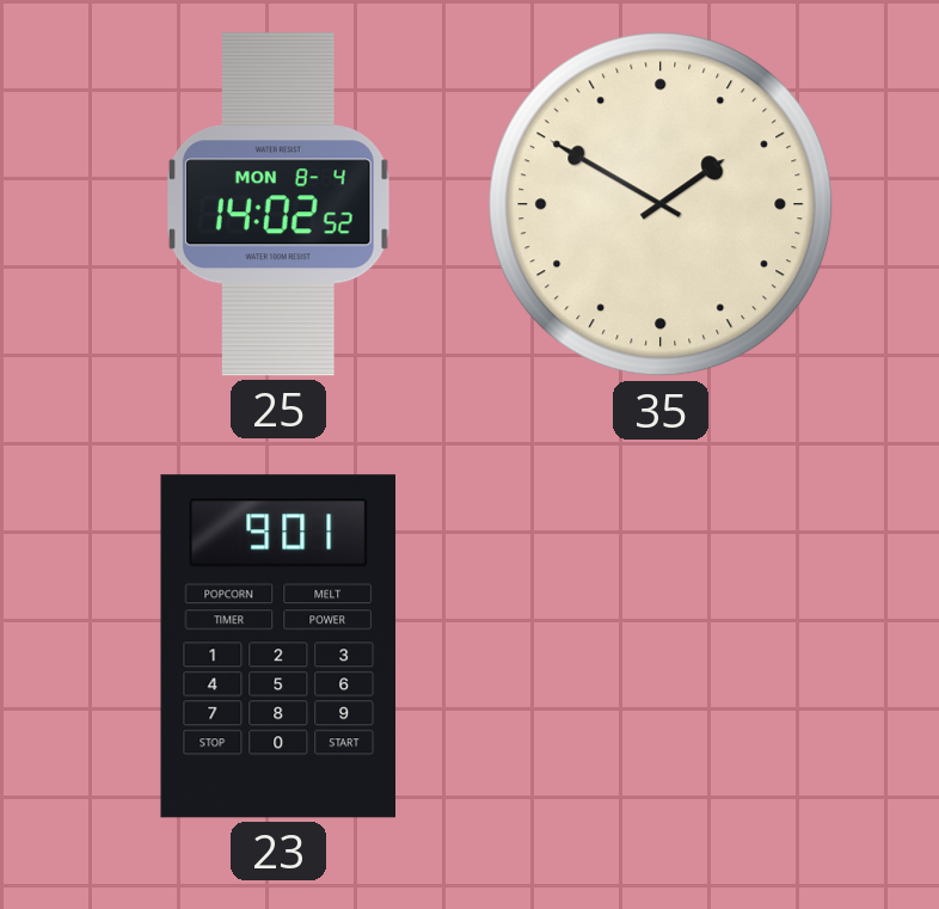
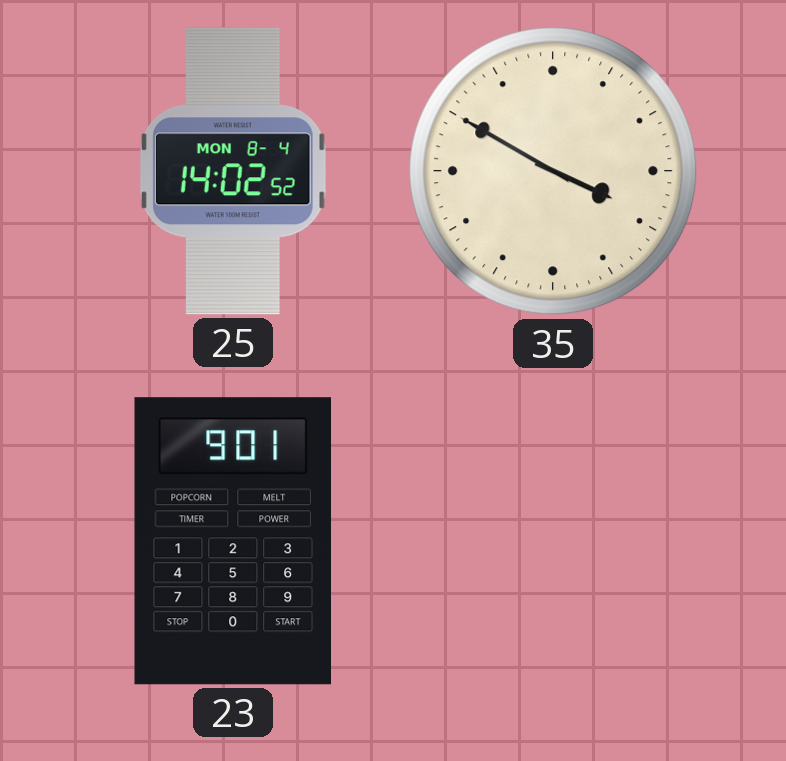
35: 1:50 -> 3:50 (553, 171)
